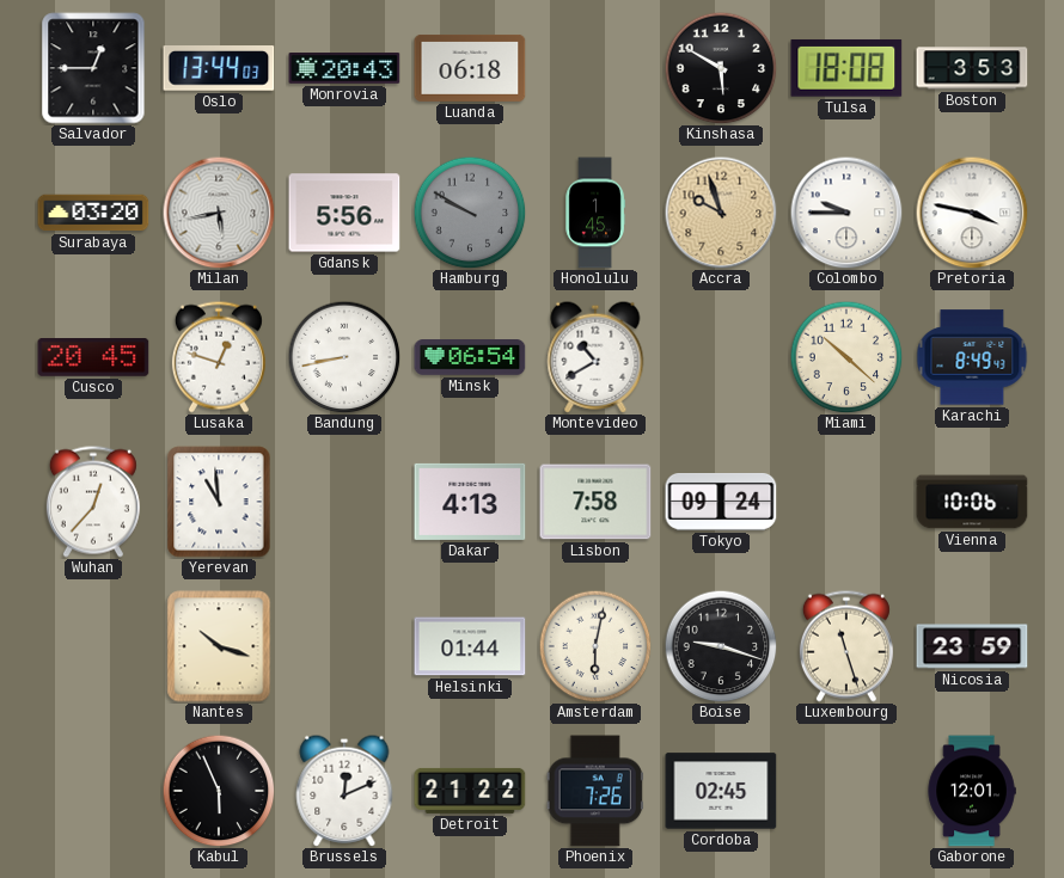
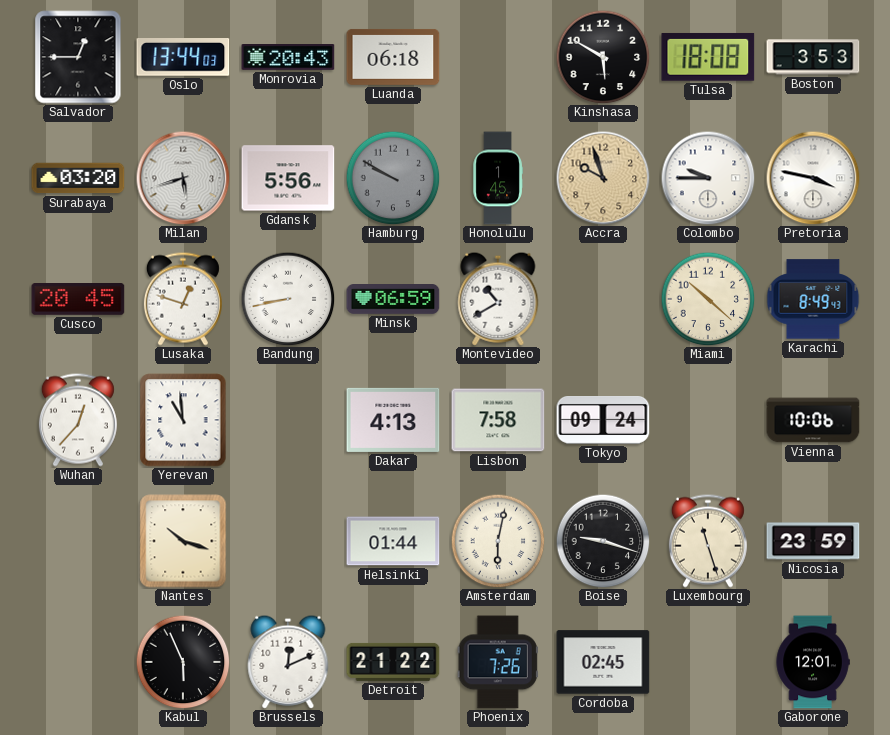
Milan: 5:43 -> 5:42 (183, 178)
Minsk: 06:54 -> 06:59 (393, 300)
